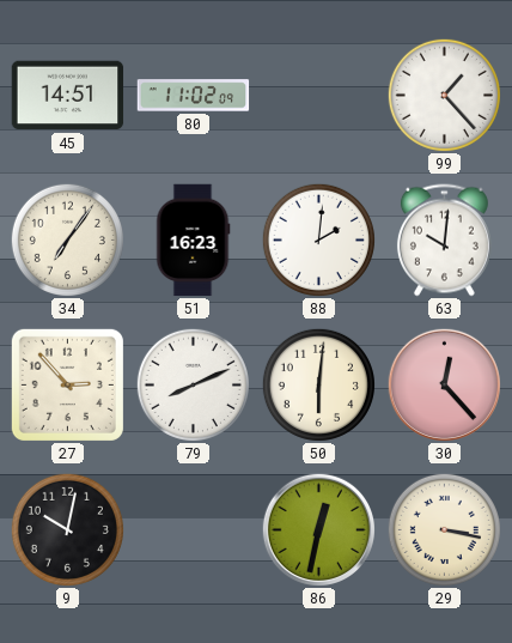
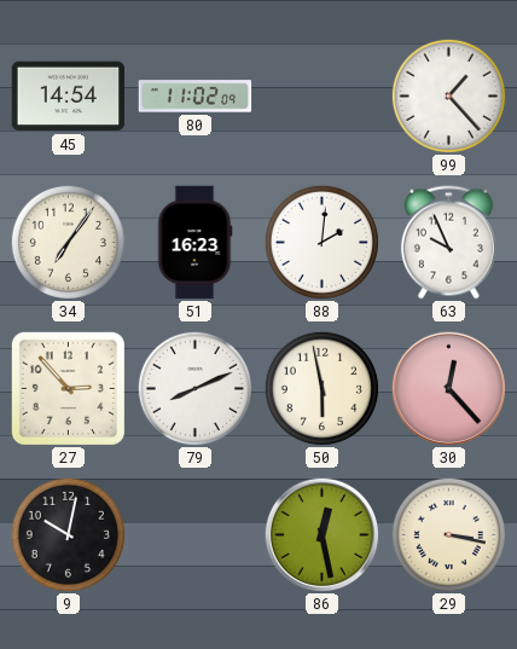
45: 14:51 -> 14:54 (69, 97)
63: 10:01 -> 9:56 (448, 243)
50: 6:01 -> 5:58 (321, 388)
86: 12:32 -> 12:28 (321, 534)
